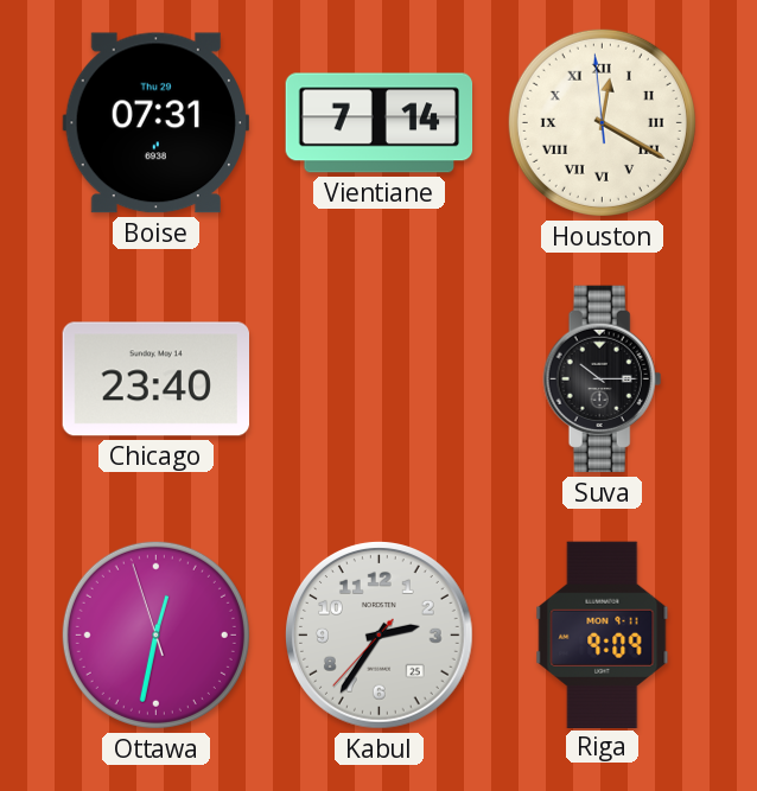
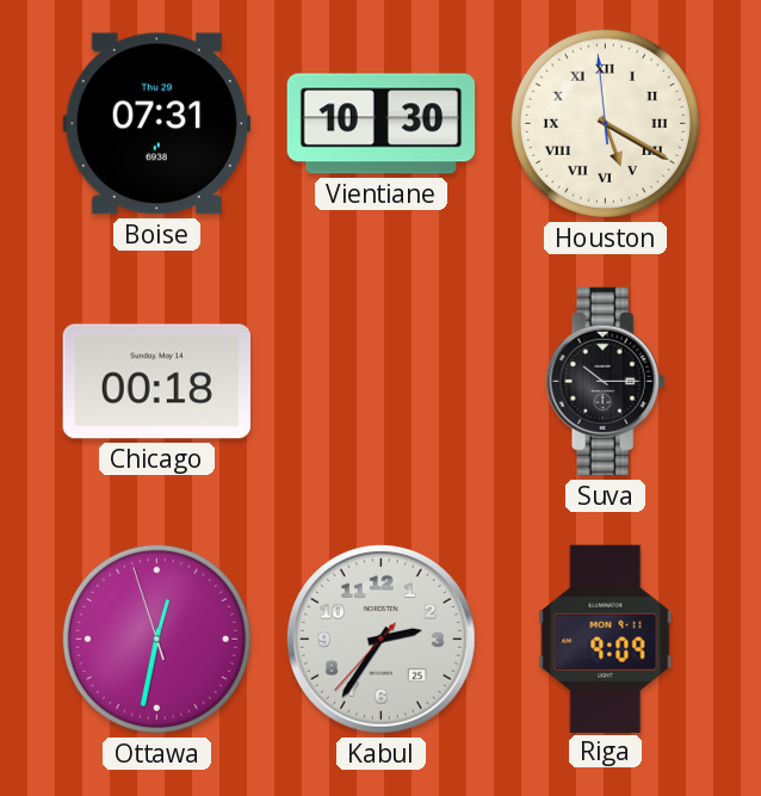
Vientiane: 7:14 -> 10:30 (382, 124)
Houston: 12:19 -> 5:19 (605, 123)
Chicago: 23:40 -> 00:18 (156, 382)
